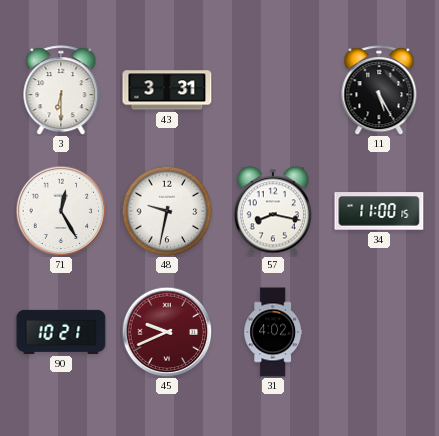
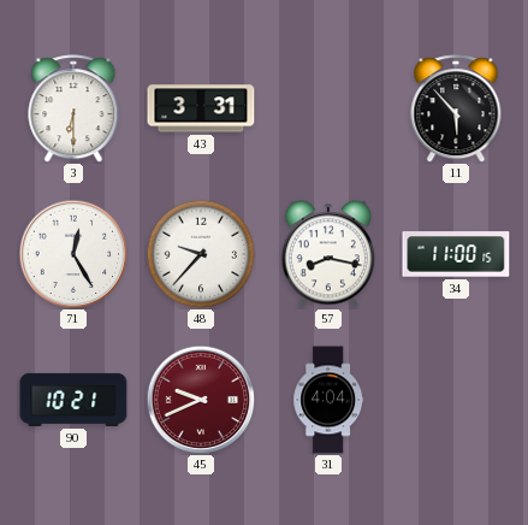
11: 5:25 -> 5:53 (456, 108)
48: 9:32 -> 9:37 (201, 254)
31: 4:02 -> 4:04 (328, 400)
